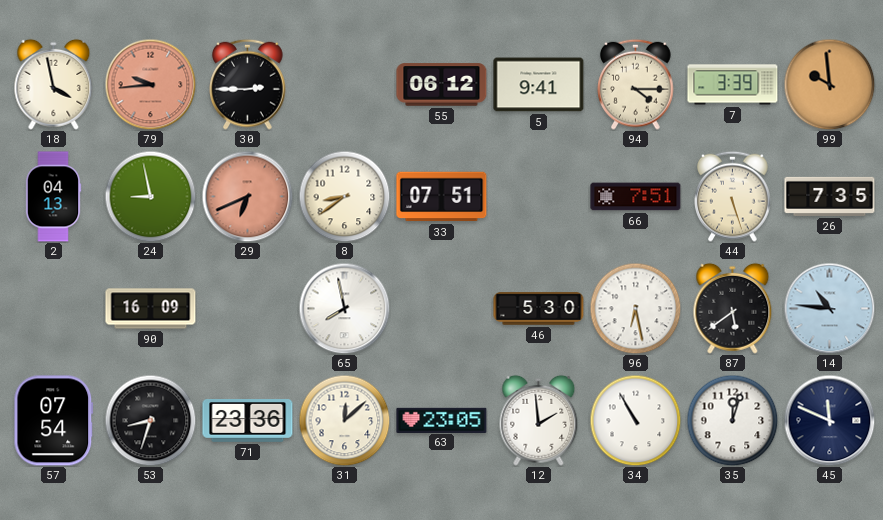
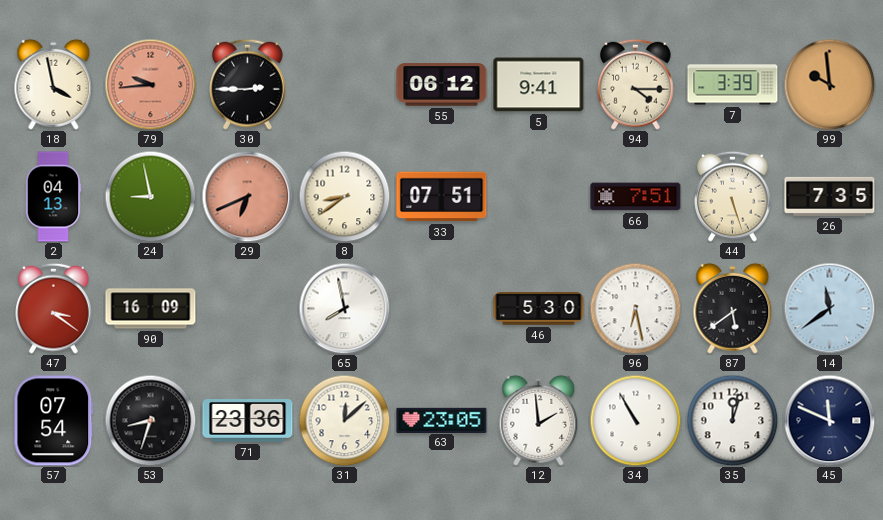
47: none -> 3:21 (54, 308)
14: 10:46 -> 11:39 (829, 308)
